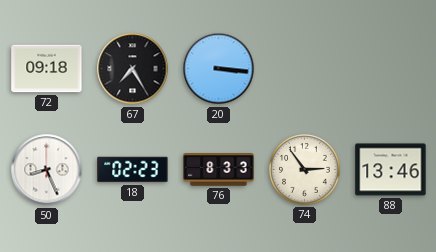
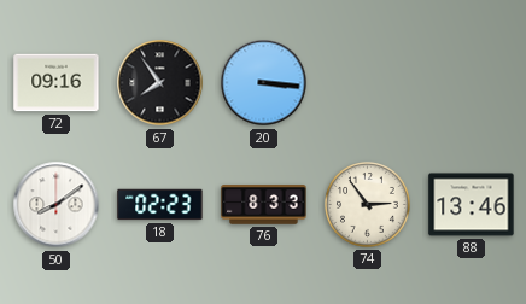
72: 09:18 -> 09:16 (57, 83)
67: 7:25 -> 7:54 (160, 83)
50: 8:26 -> 8:09 (57, 205)
